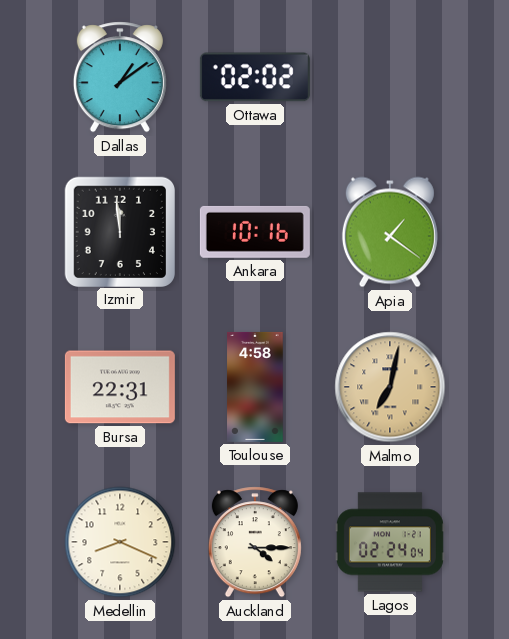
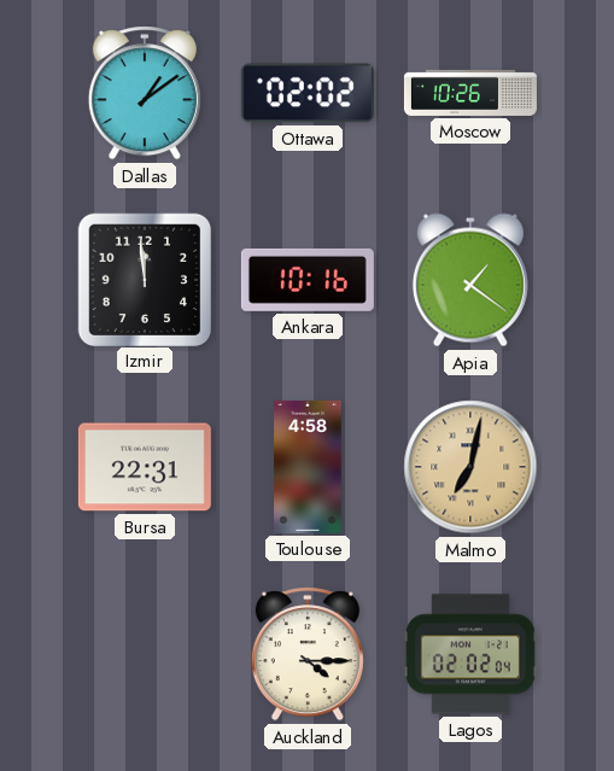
Moscow: none -> 10:26 (470, 93)
Medellin: 8:19 -> none (120, 542)
Lagos: 02:24 -> 02:02 (470, 654)
